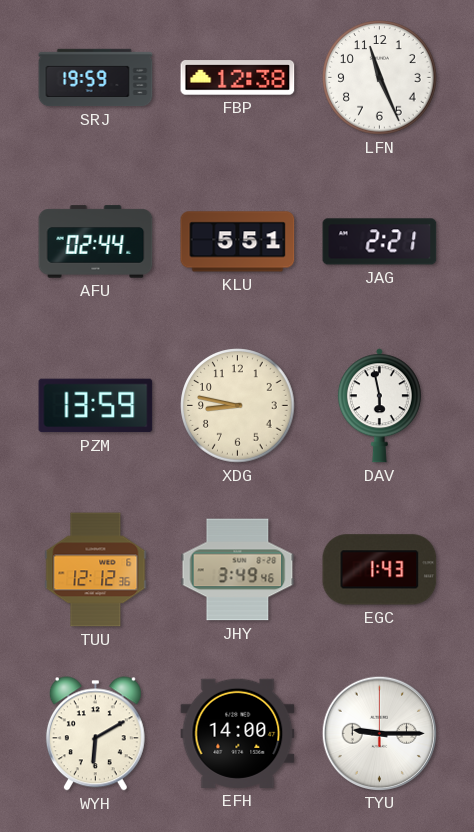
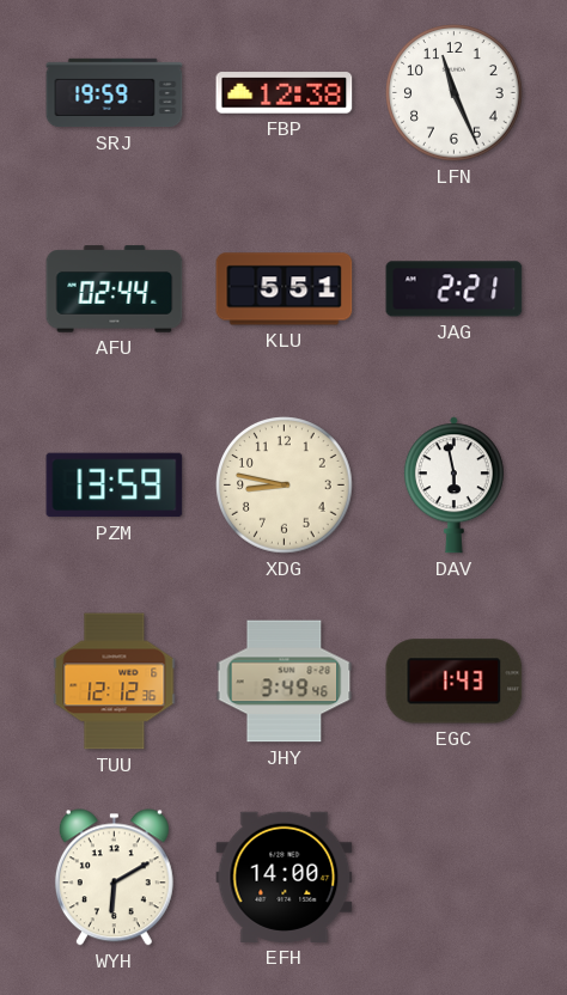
TYU: 9:15 -> none (379, 733)
